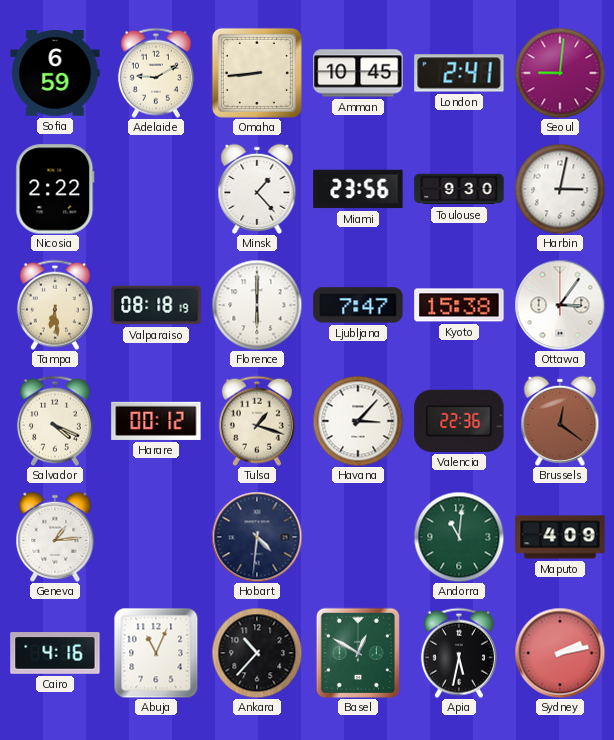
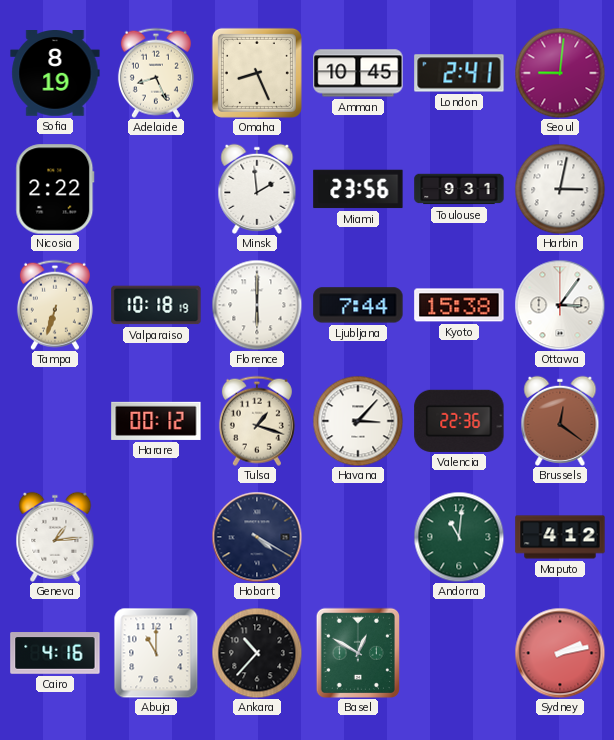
Sofia: 6:59 -> 8:19 (55, 73)
Adelaide: 9:10 -> 8:26 (156, 73)
Omaha: 8:44 -> 8:26 (257, 73)
Minsk: 1:23 -> 1:59 (257, 189)
Toulouse: 9:30 -> 9:31 (459, 189)
Tampa: 6:29 -> 6:33 (55, 305)
Valparaiso: 08:18 -> 10:18 (156, 305)
Ljubljana: 7:47 -> 7:44 (358, 305)
Salvador: 4:19 -> none (55, 421)
Hobart: 4:31 -> 4:20 (257, 537)
Maputo: 4:09 -> 4:12 (560, 537)
Abuja: 11:04 -> 11:00 (156, 653)
Apia: 5:32 -> none (459, 653)
